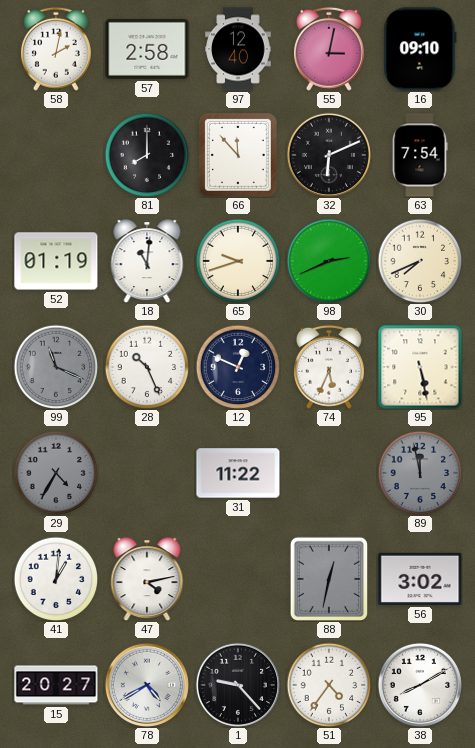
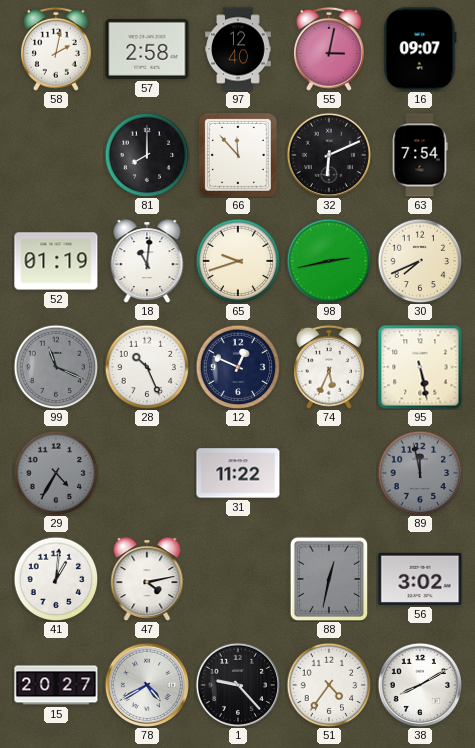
16: 09:10 -> 09:07 (420, 49)
98: 2:41 -> 2:43 (329, 261)
